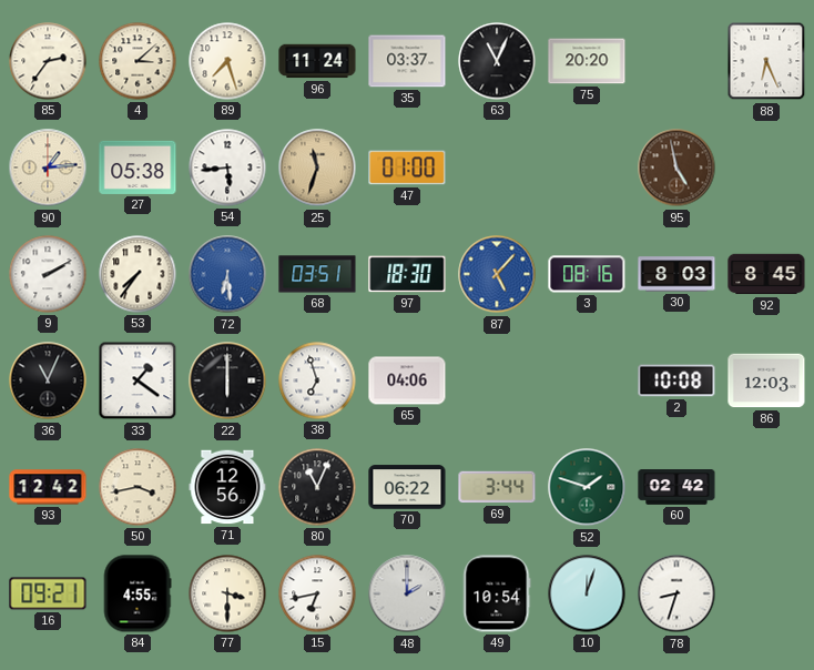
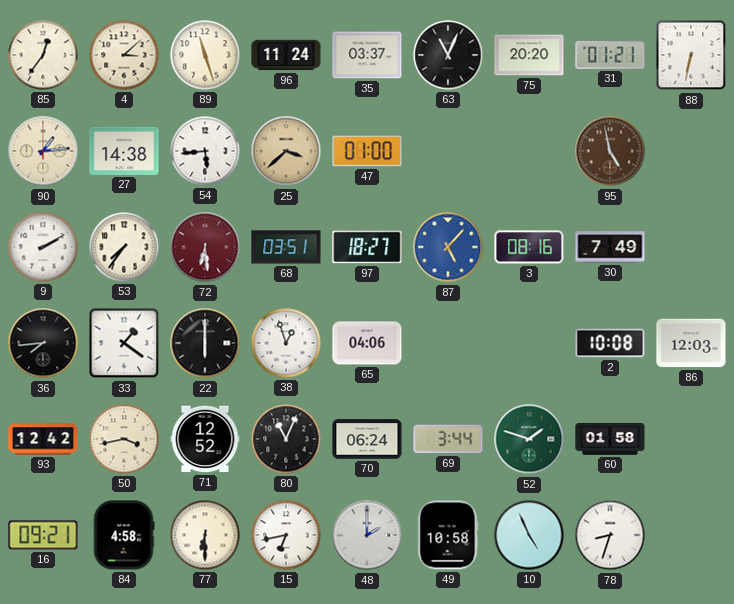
85: 2:36 -> 12:36 (43, 55)
89: 7:27 -> 11:27 (205, 55)
31: none -> 01:21 (610, 56)
88: 6:26 -> 6:32 (691, 55)
27: 05:38 -> 14:38 (124, 151)
25: 11:33 -> 3:38 (286, 151)
72 dial: blue -> burgundy (205, 247)
97: 18:30 -> 18:27 (367, 247)
30: 8:03 -> 7:49 (610, 247)
92: 8:45 -> none (766, 274)
36: 11:04 -> 7:44 (43, 343)
38: 6:57 -> 12:57 (286, 343)
71: 12:56 -> 12:52 (205, 439)
70: 06:22 -> 06:24 (367, 439)
60: 02:42 -> 01:58 (610, 440)
84: 4:55 -> 4:58 (124, 535)
77: 3:30 -> 6:30 (205, 535)
49: 10:54 -> 10:58 (448, 535)
10: 12:03 -> 4:56 (529, 535)
